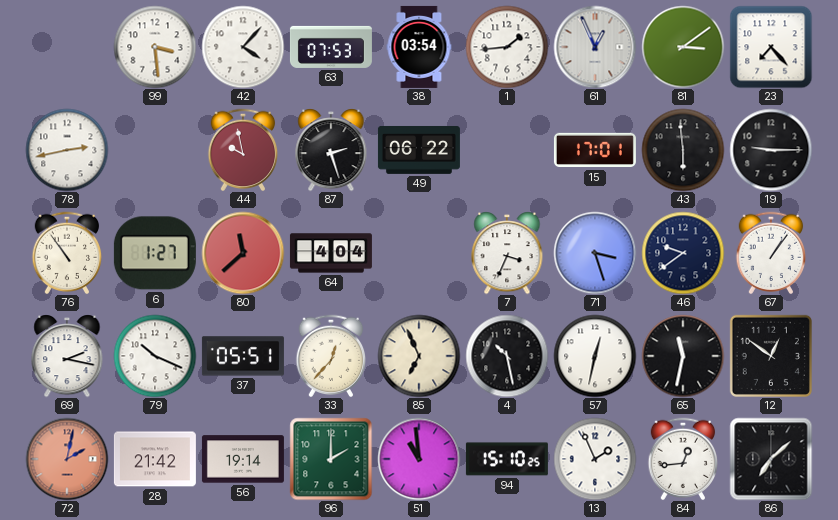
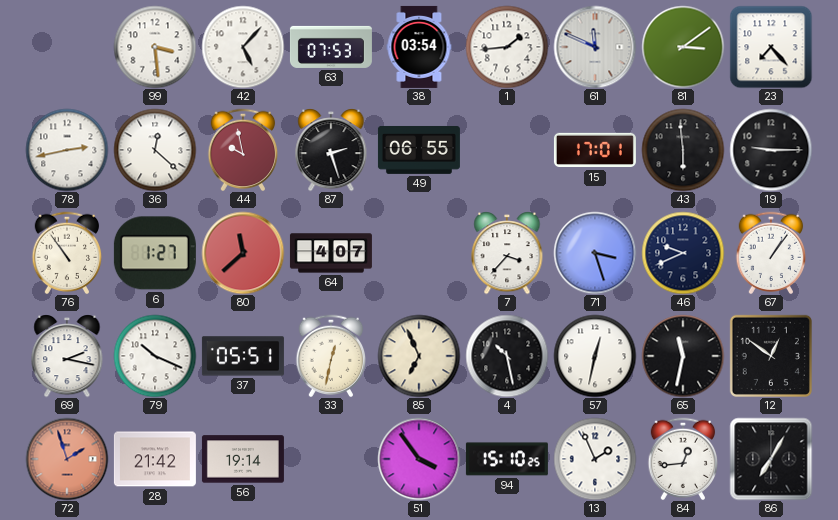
42: 4:07 -> 5:07 (243, 47)
61: 12:56 -> 11:49 (595, 47)
36: none -> 12:22 (155, 150)
49: 06:22 -> 06:55 (419, 150)
64: 4:04 -> 4:07 (331, 253)
7: 3:34 -> 3:37 (507, 253)
46: 9:39 -> 9:41 (683, 253)
33: 12:37 -> 12:32 (331, 356)
72: 2:02 -> 1:57 (67, 459)
96: 2:00 -> none (331, 459)
51: 10:59 -> 3:54 (419, 459)
86: 7:08 -> 7:05 (771, 459)
